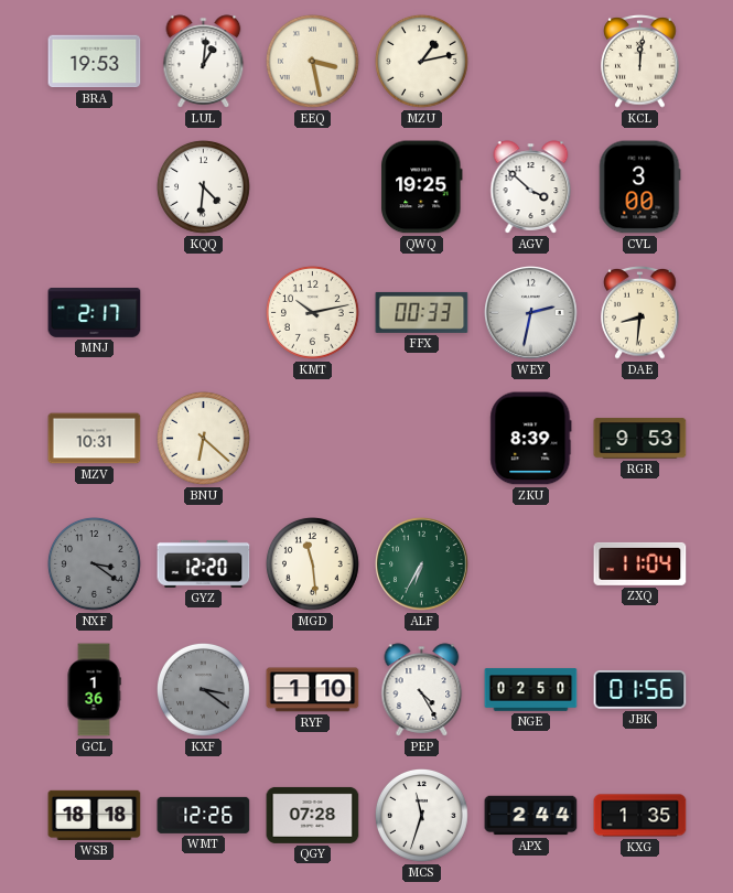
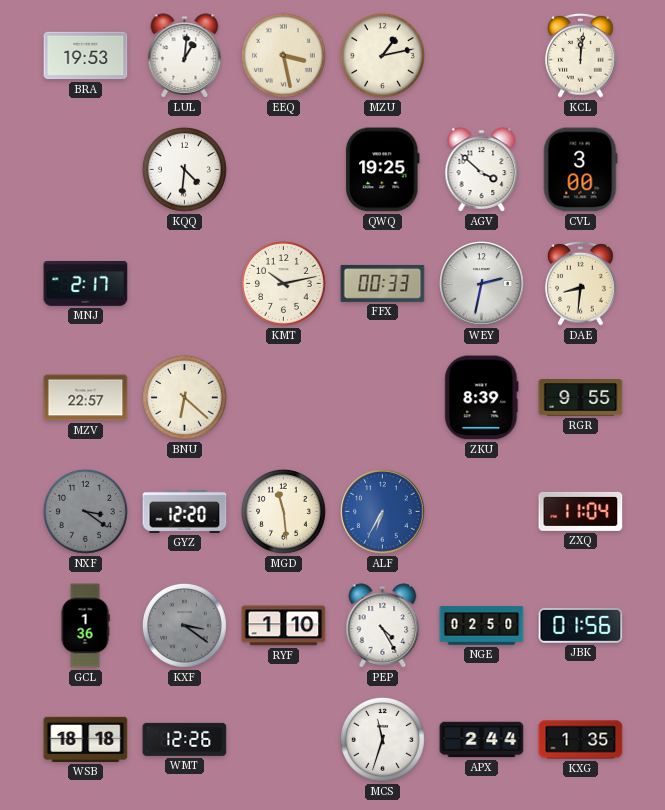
MZV: 10:31 -> 22:57 (86, 398)
RGR: 9:53 -> 9:55 (581, 398)
ALF dial: green -> blue (383, 512)
QGY: 07:28 -> none (313, 815)
